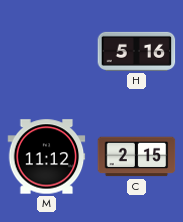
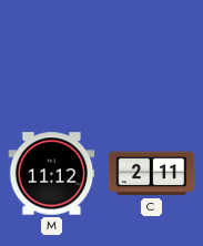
H: 5:16 -> none (137, 51)
C: 2:15 -> 2:11 (152, 174)
